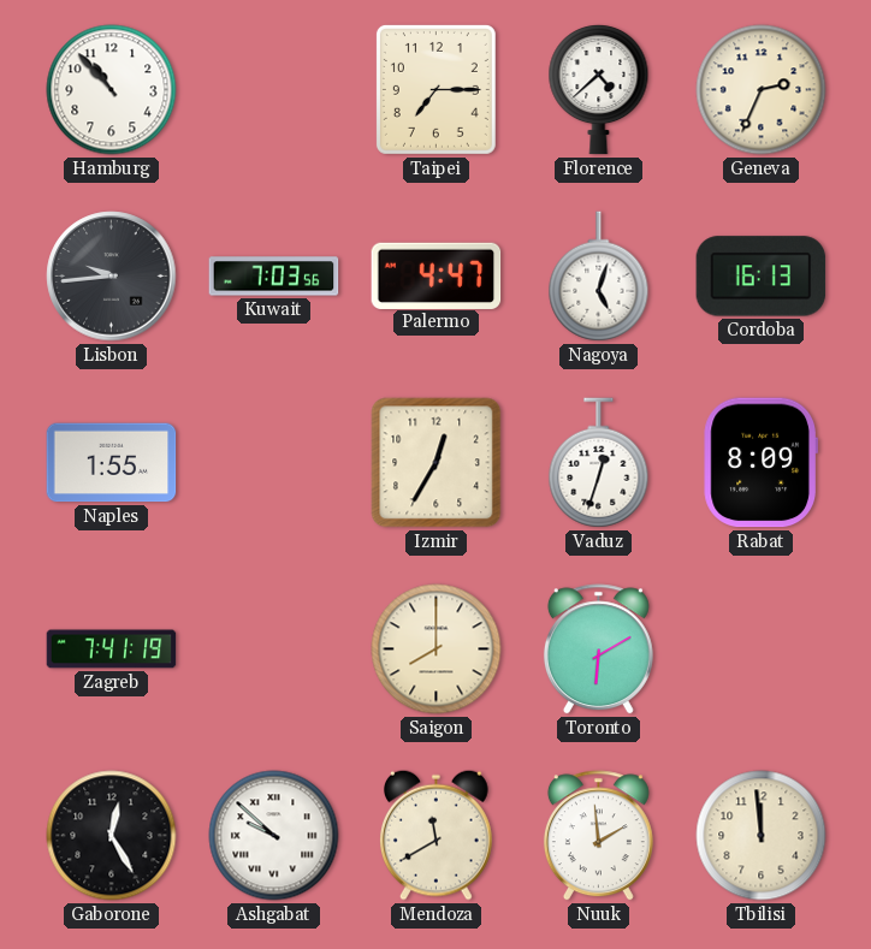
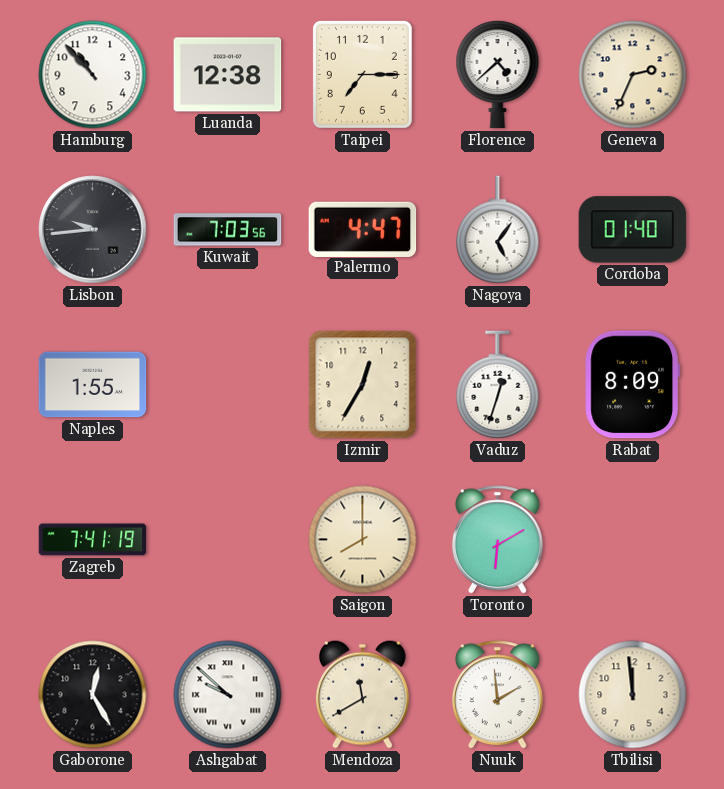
Luanda: none -> 12:38 (228, 75)
Nagoya: 5:03 -> 5:06 (498, 230)
Cordoba: 16:13 -> 01:40 (633, 230)
